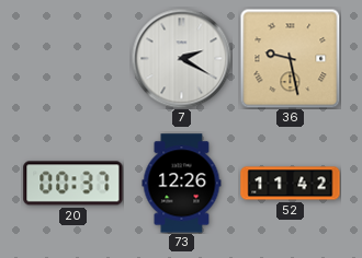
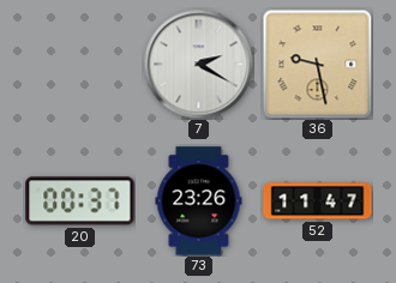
73: 12:26 -> 23:26 (199, 201)
52: 11:42 -> 11:47 (318, 201)
